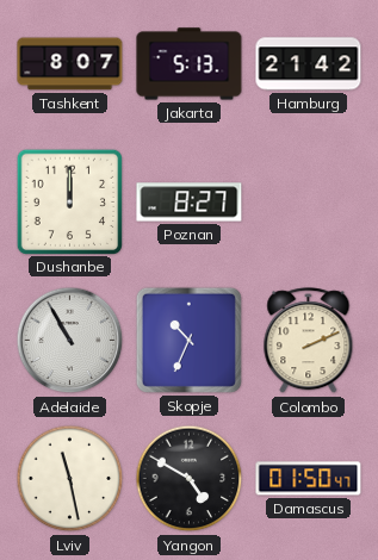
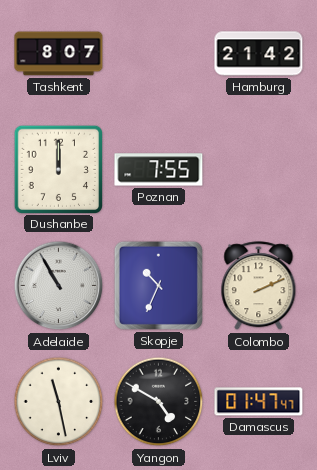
Jakarta: 5:13 -> none (190, 64)
Poznan: 8:27 -> 7:55 (159, 170)
Damascus: 01:50 -> 01:47 (259, 402)
